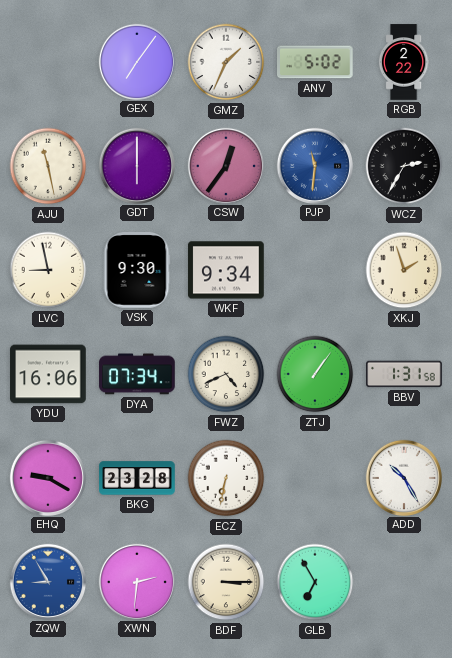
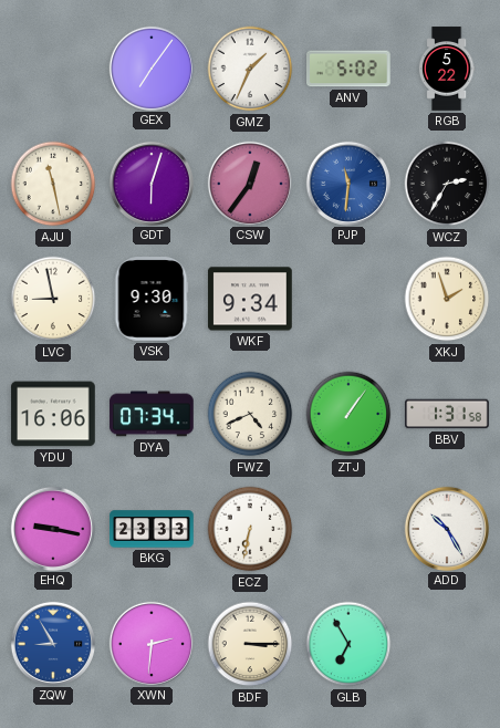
RGB: 2:22 -> 5:22 (447, 69)
GDT: 6:00 -> 6:03 (150, 183)
EHQ: 9:20 -> 9:17 (52, 528)
BKG: 23:28 -> 23:33 (152, 529)
